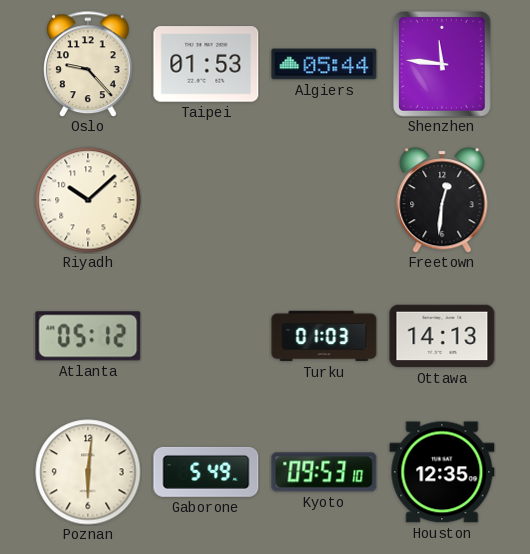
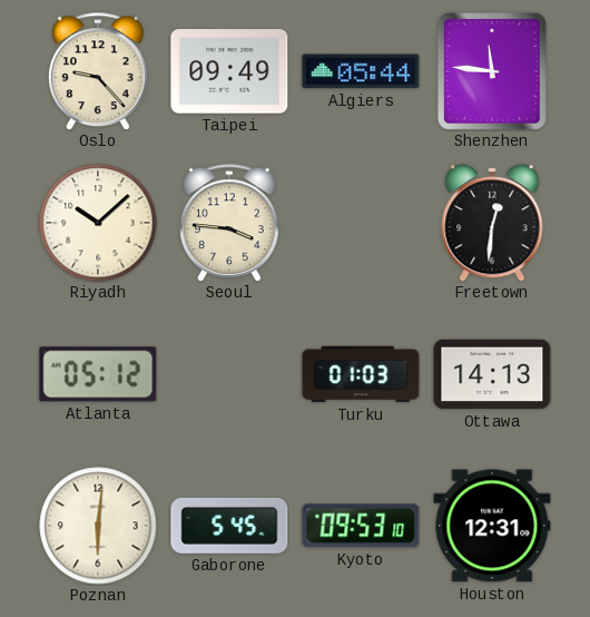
Taipei: 01:53 -> 09:49 (229, 71)
Seoul: none -> 3:46 (230, 223)
Gaborone: 5:49 -> 5:45 (229, 526)
Houston: 12:35 -> 12:31 (492, 526)
